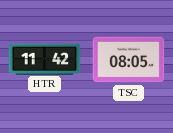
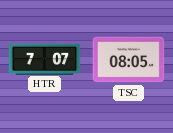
HTR: 11:42 -> 7:07 (45, 59)
